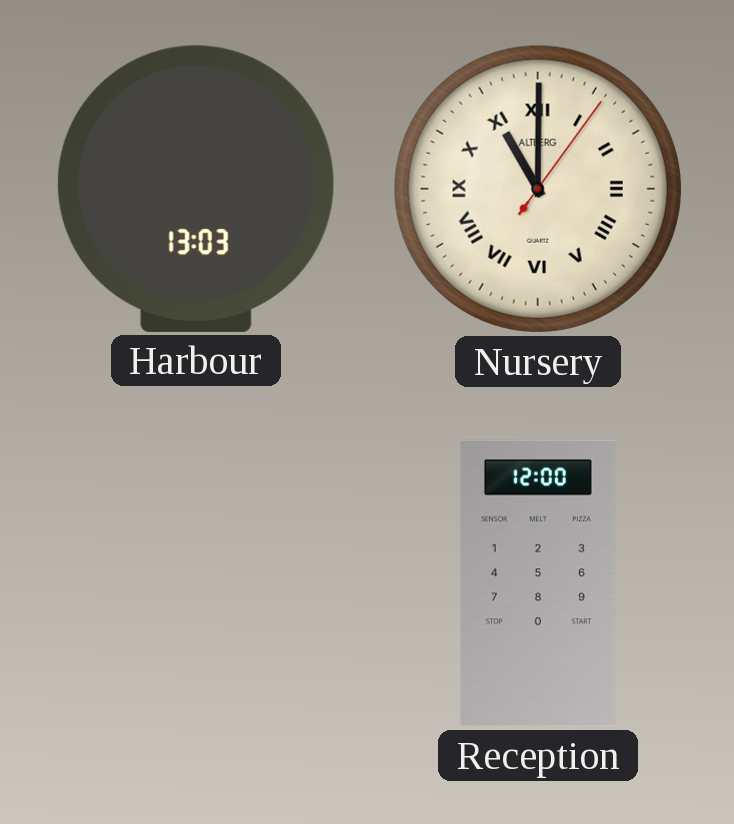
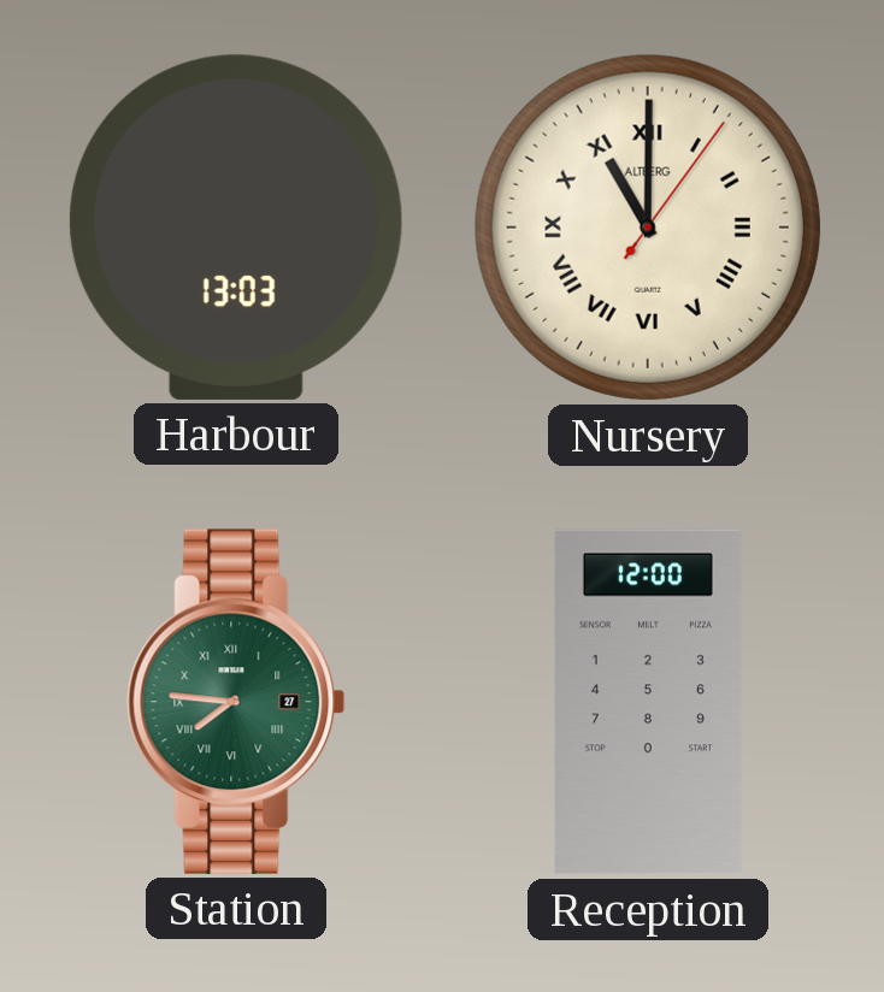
Station: none -> 7:46 (236, 702)
